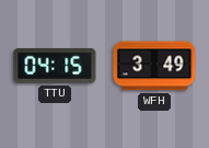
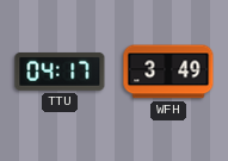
TTU: 04:15 -> 04:17 (60, 72)
